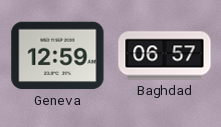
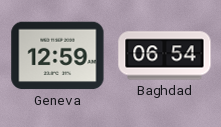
Baghdad: 06:57 -> 06:54 (165, 56)
